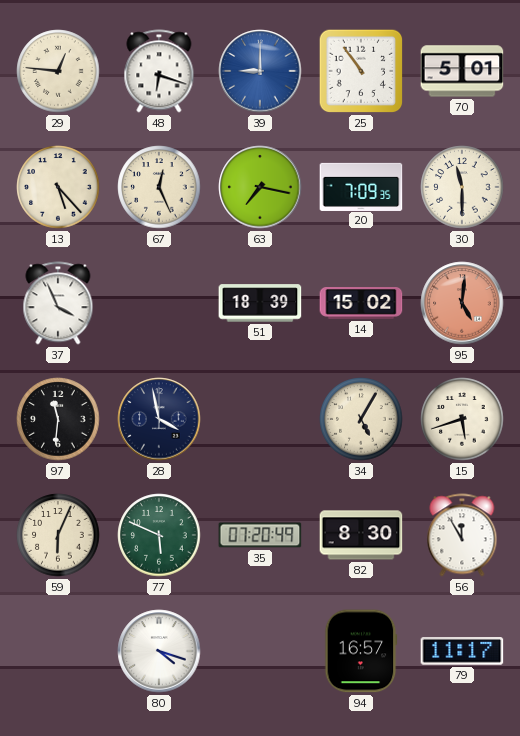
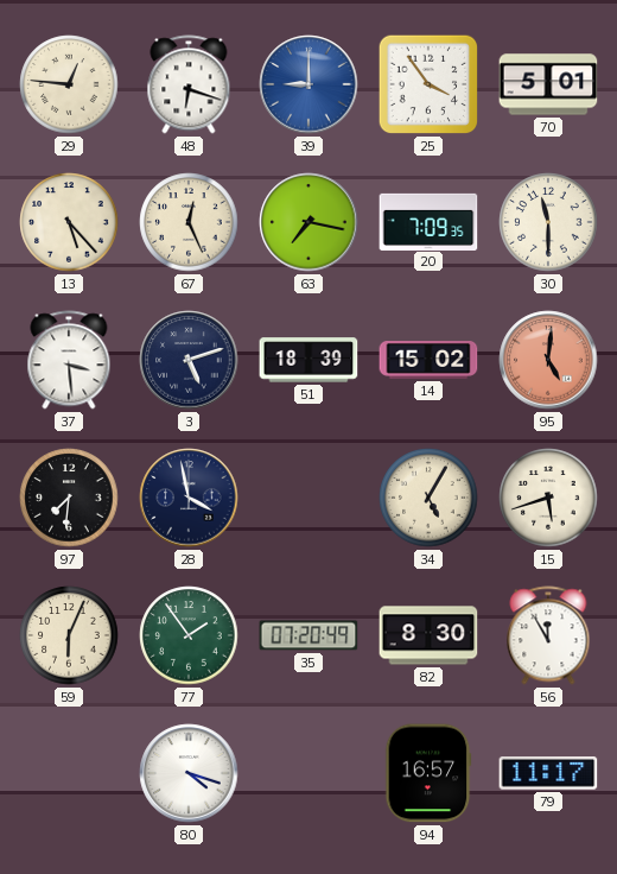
25: 10:54 -> 3:54 (428, 84)
37: 3:56 -> 3:29 (69, 360)
3: none -> 5:12 (189, 360)
97: 11:31 -> 7:31 (69, 498)
77: 5:49 -> 1:54 (189, 635)
